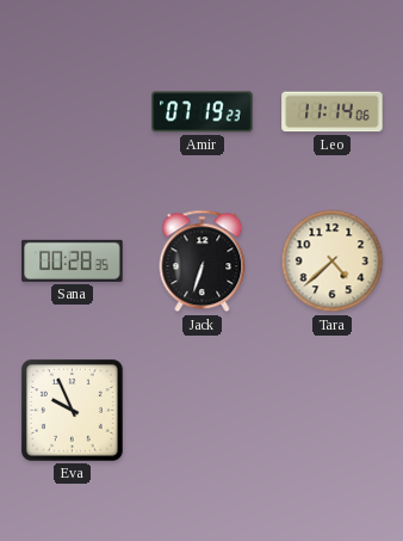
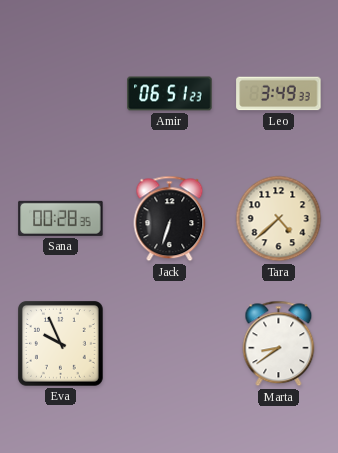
Amir: 07:19 -> 06:51 (170, 94)
Leo: 11:14 -> 3:49 (279, 94)
Marta: none -> 8:39 (279, 344)
